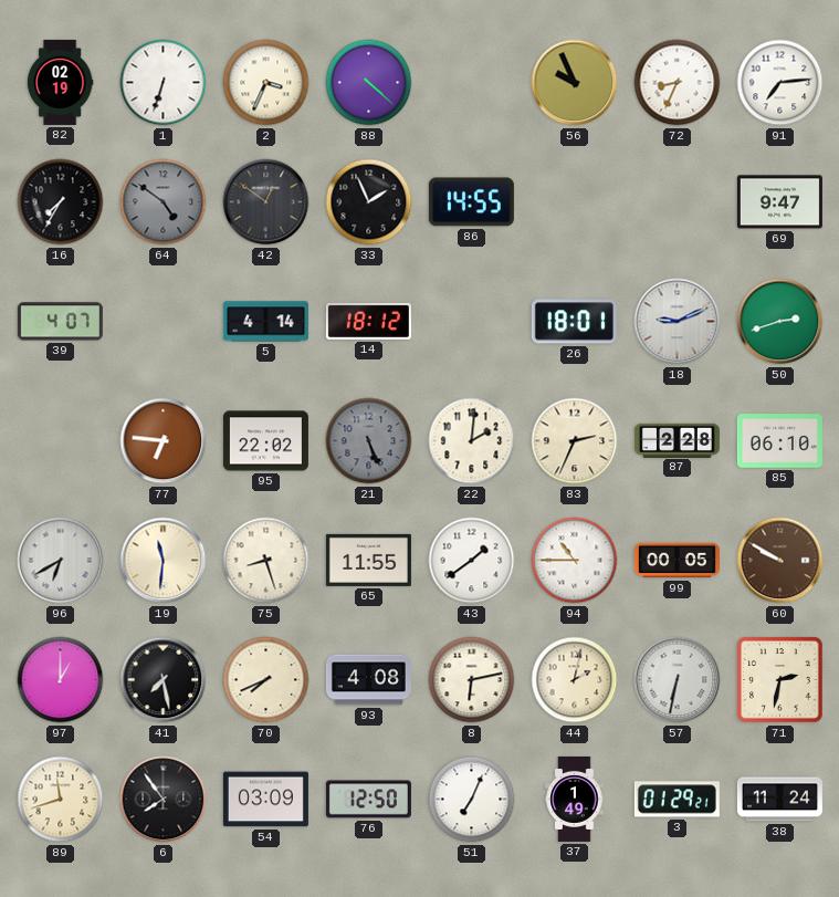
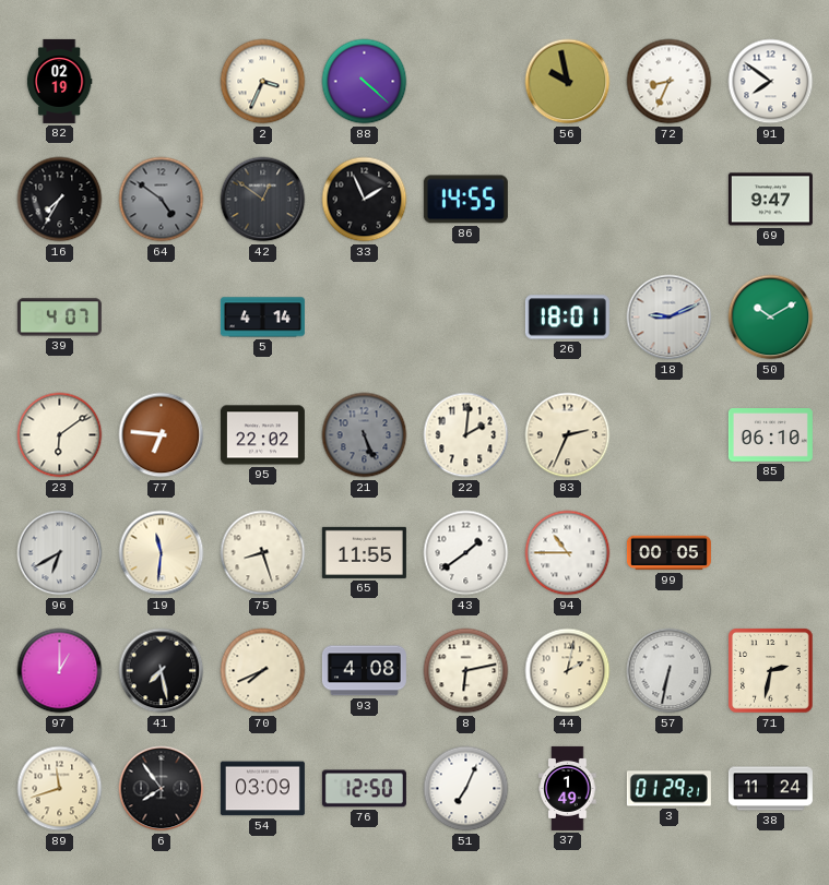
1: 6:33 -> none (164, 83)
56: 9:56 -> 9:58 (568, 82)
91: 7:14 -> 7:51 (771, 82)
14: 18:12 -> none (368, 321)
50: 2:42 -> 10:10 (771, 318)
23: none -> 6:09 (60, 435)
87: 2:28 -> none (677, 440)
60: 9:50 -> none (780, 561)
